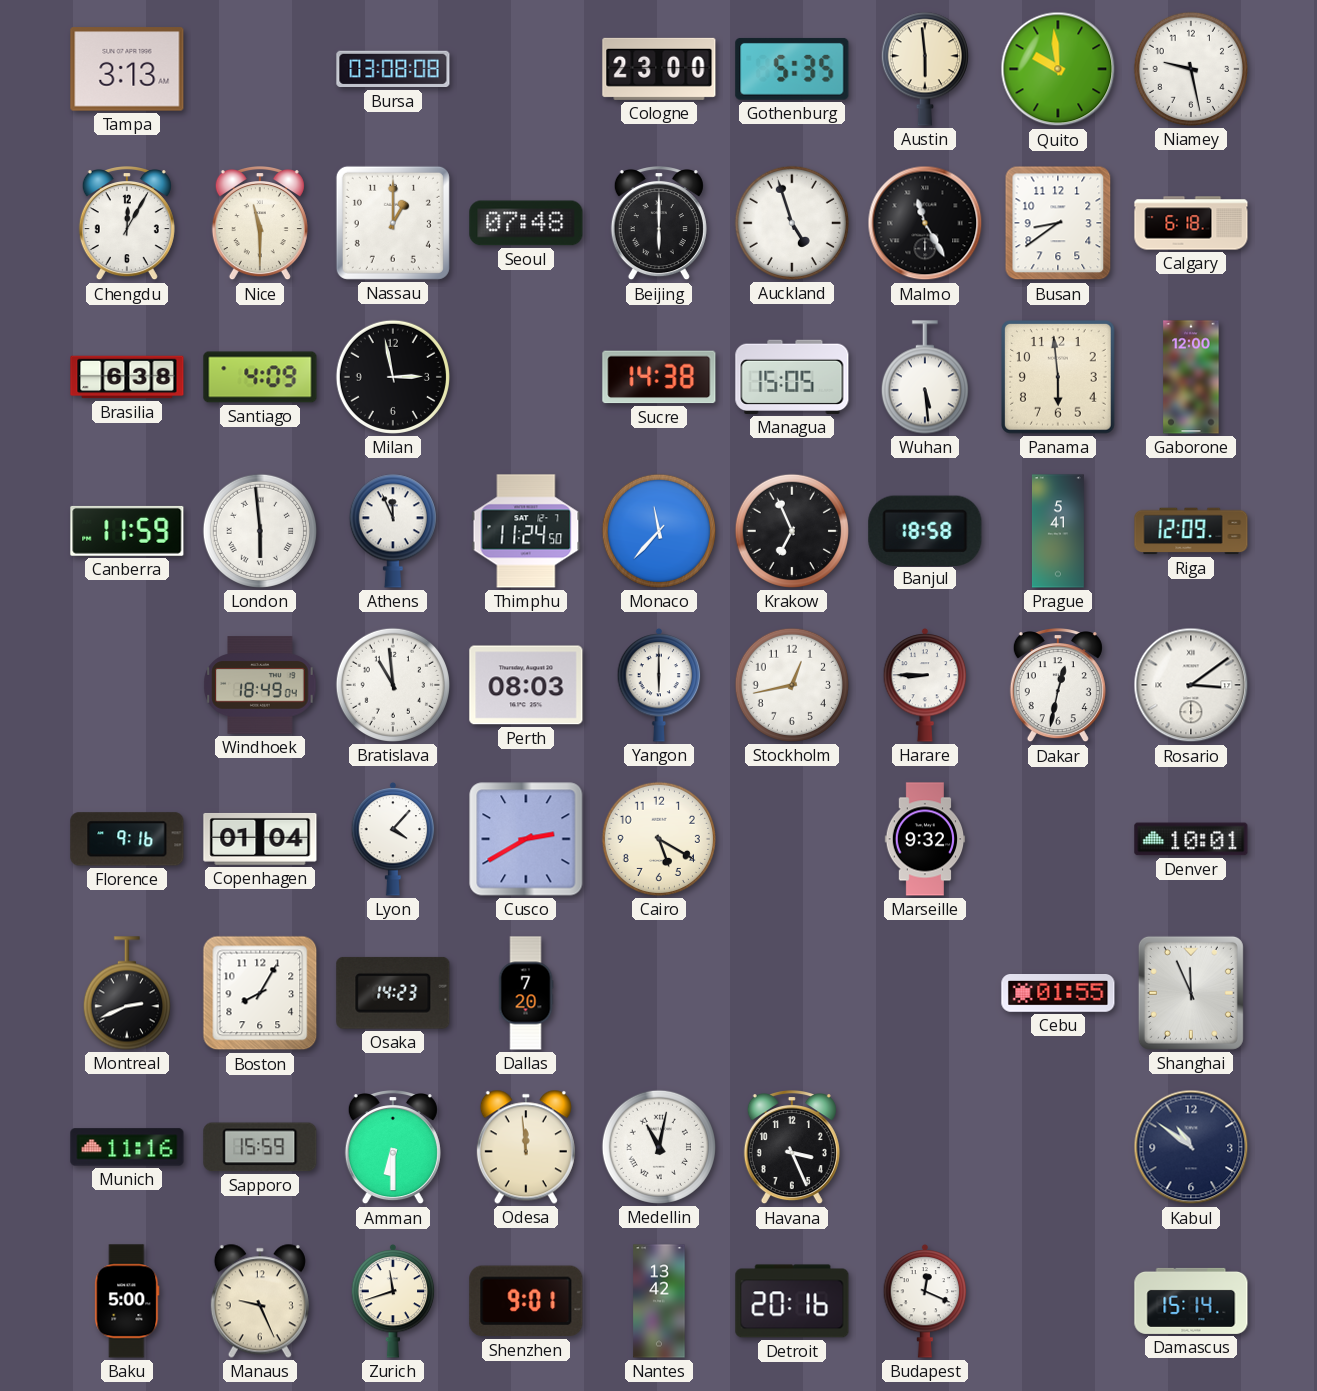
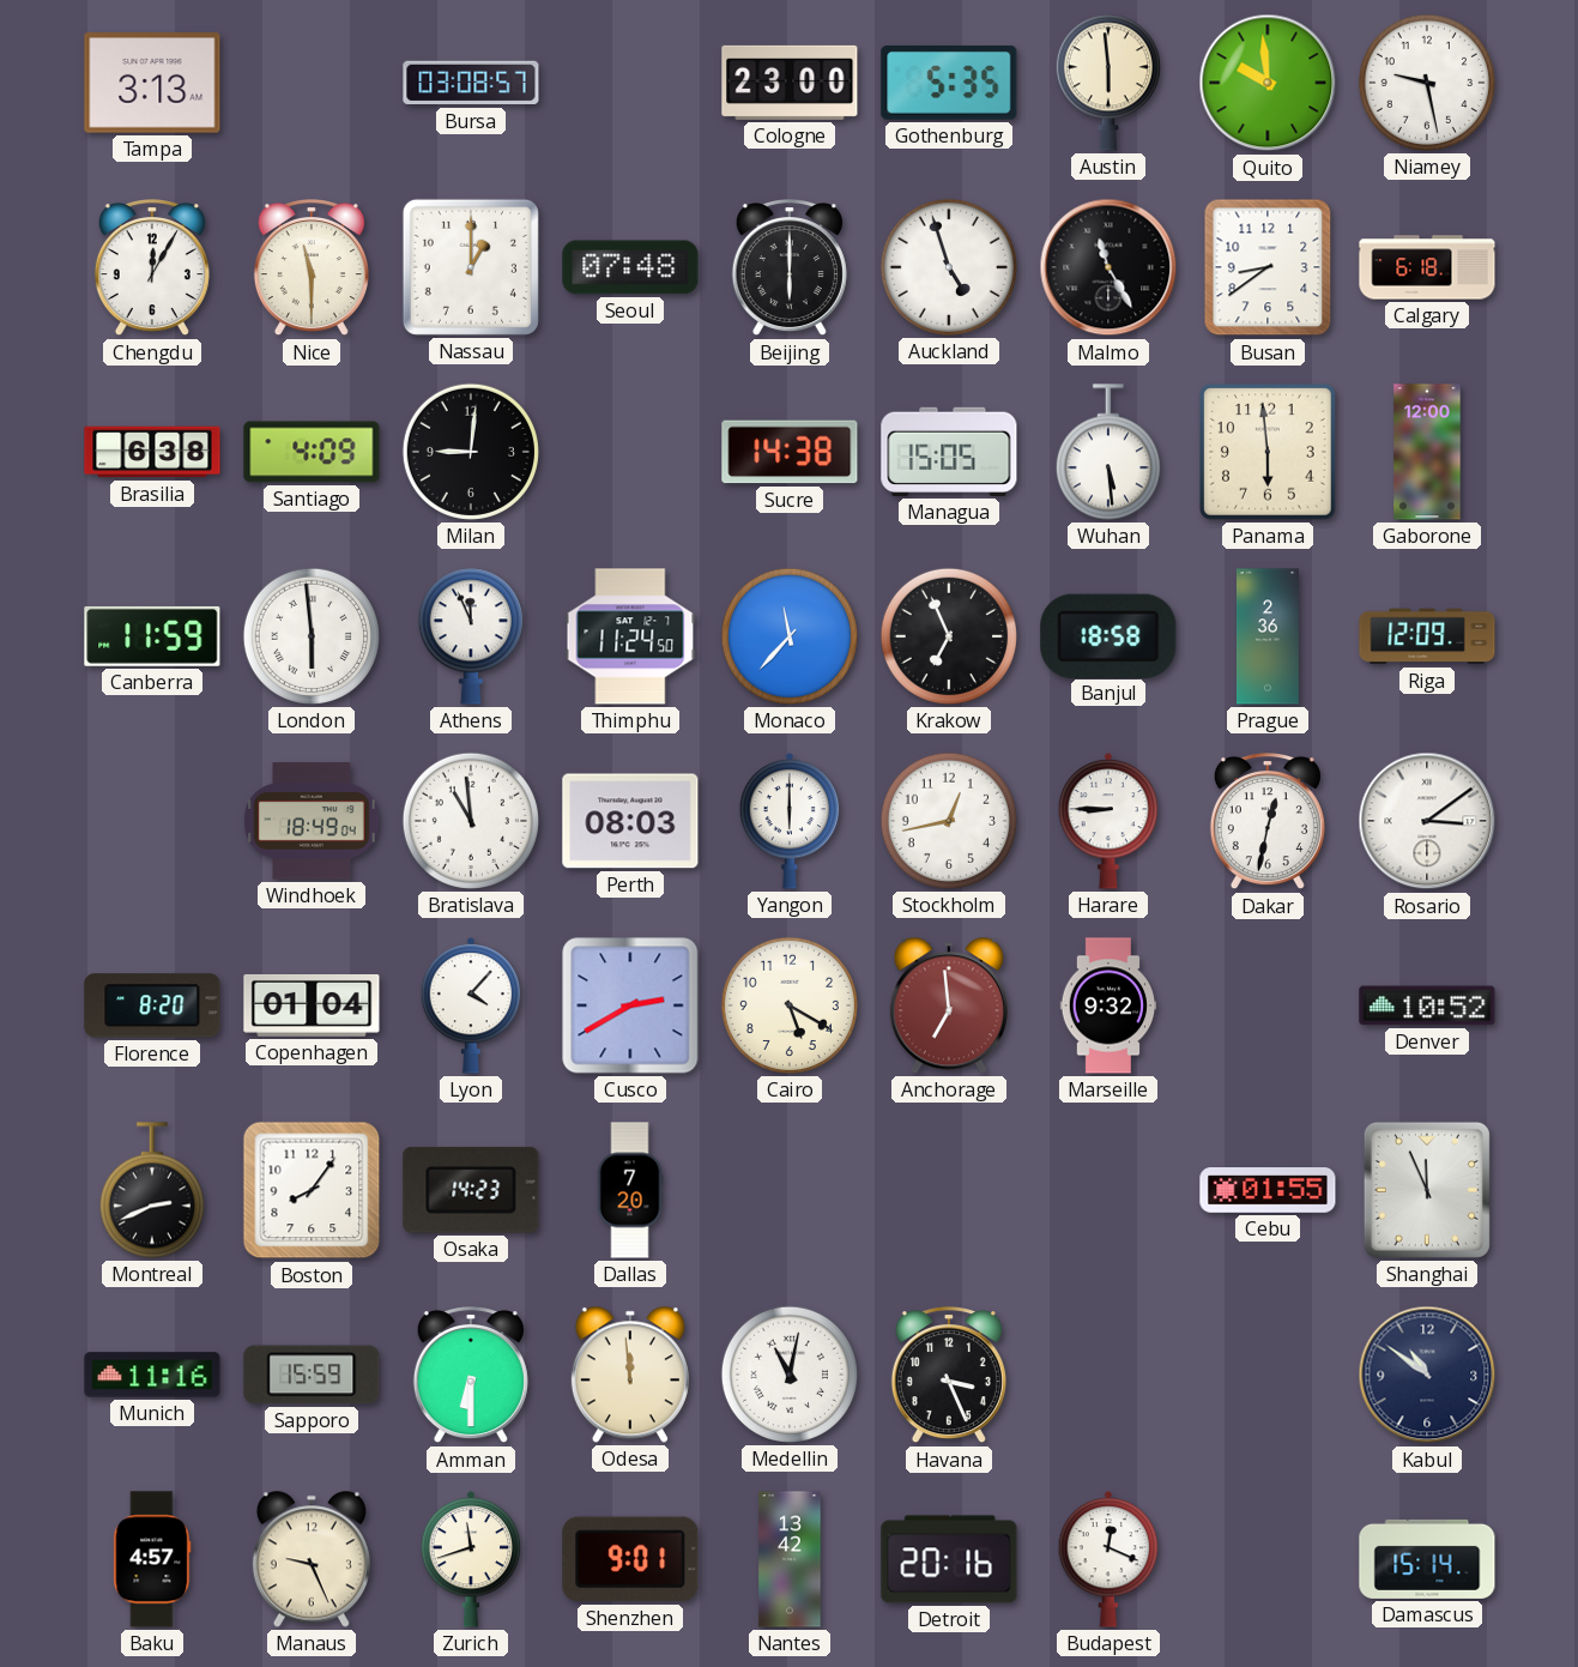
Bursa: 03:08:08 -> 03:08:57 (471, 83)
Milan: 2:58 -> 9:01 (471, 452)
Prague: 5:41 -> 2:36 (1268, 636)
Florence: 9:16 -> 8:20 (152, 1005)
Anchorage: none -> 6:59 (949, 1005)
Denver: 10:01 -> 10:52 (1427, 1005)
Boston: 8:05 -> 8:06 (312, 1190)
Baku: 5:00 -> 4:57 (152, 1559)
